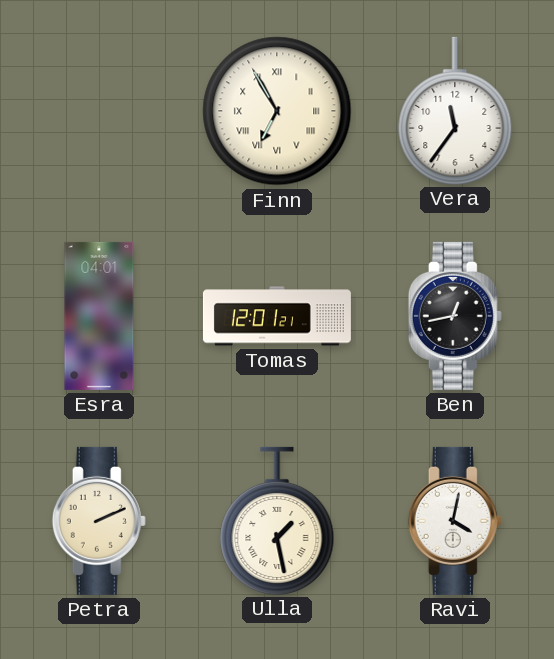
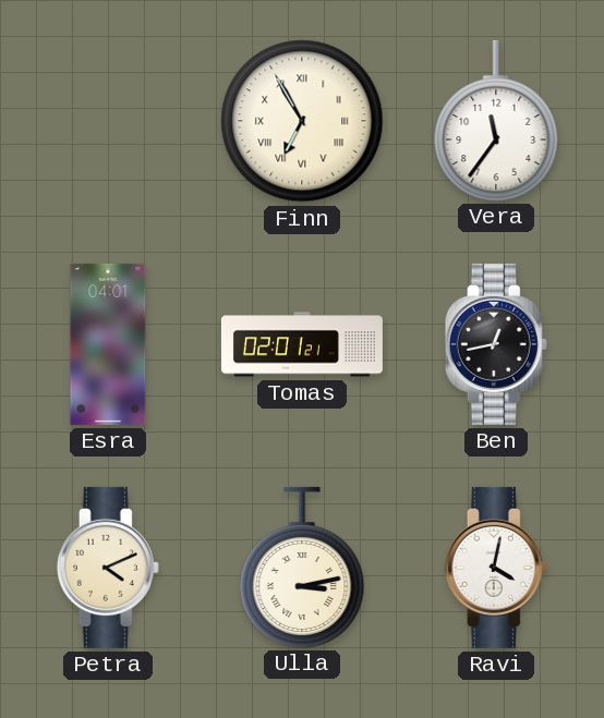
Tomas: 12:01 -> 02:01 (302, 344)
Petra: 2:11 -> 4:11 (108, 568)
Ulla: 1:28 -> 3:13 (302, 567)
